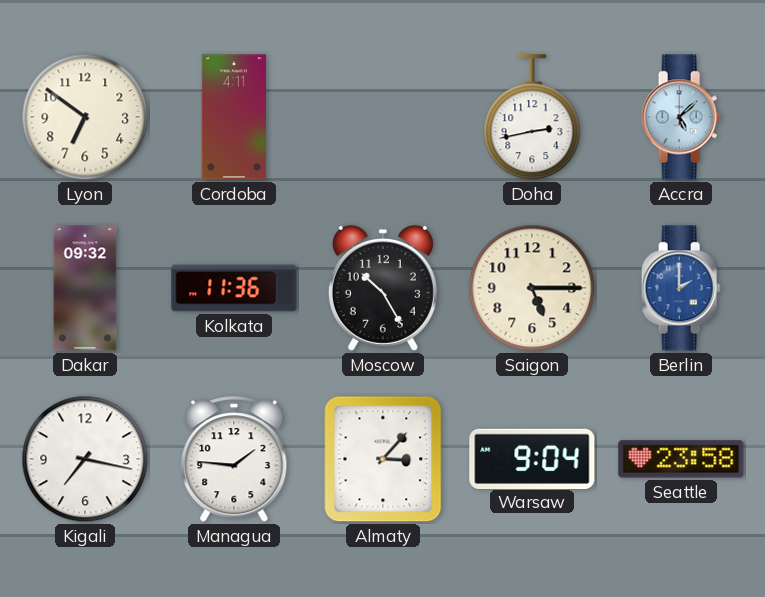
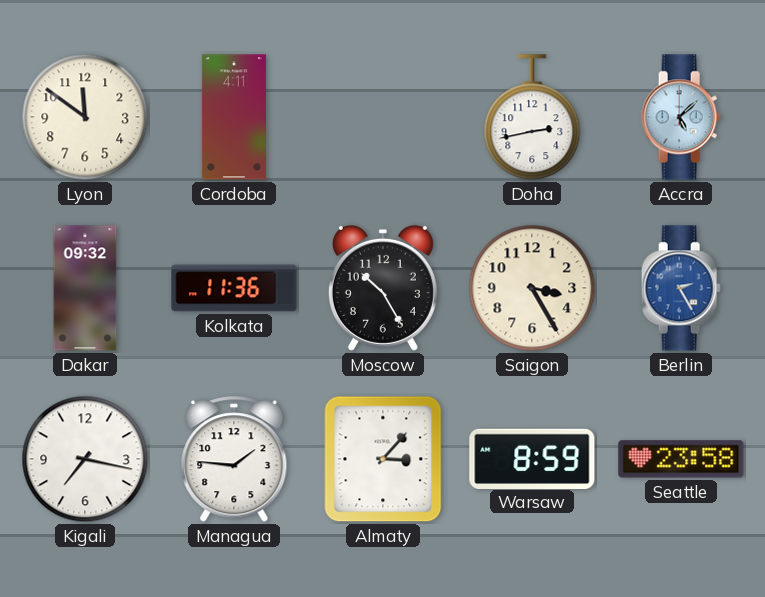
Lyon: 6:51 -> 11:51 (85, 117)
Saigon: 5:15 -> 3:25 (532, 288)
Berlin: 2:00 -> 2:25 (681, 288)
Warsaw: 9:04 -> 8:59 (532, 458)
